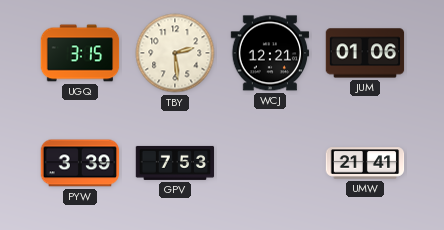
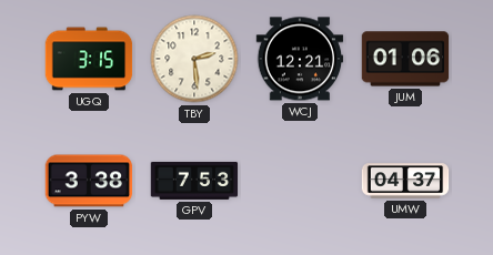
PYW: 3:39 -> 3:38 (89, 181)
UMW: 21:41 -> 04:37 (405, 181)
